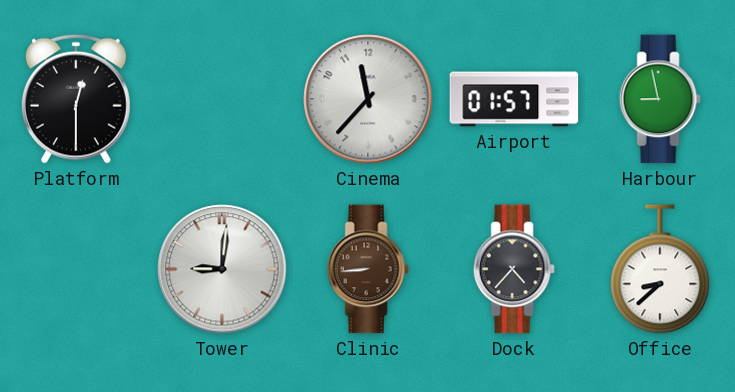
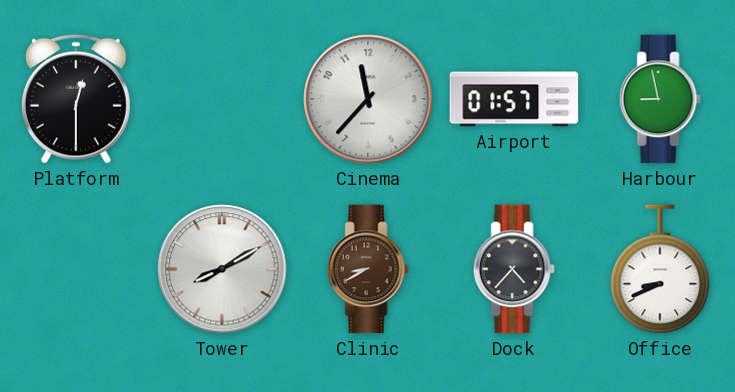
Tower: 9:01 -> 8:10 (222, 269)
Clinic: 8:44 -> 8:40 (368, 269)
Office: 8:38 -> 8:41 (660, 269)
